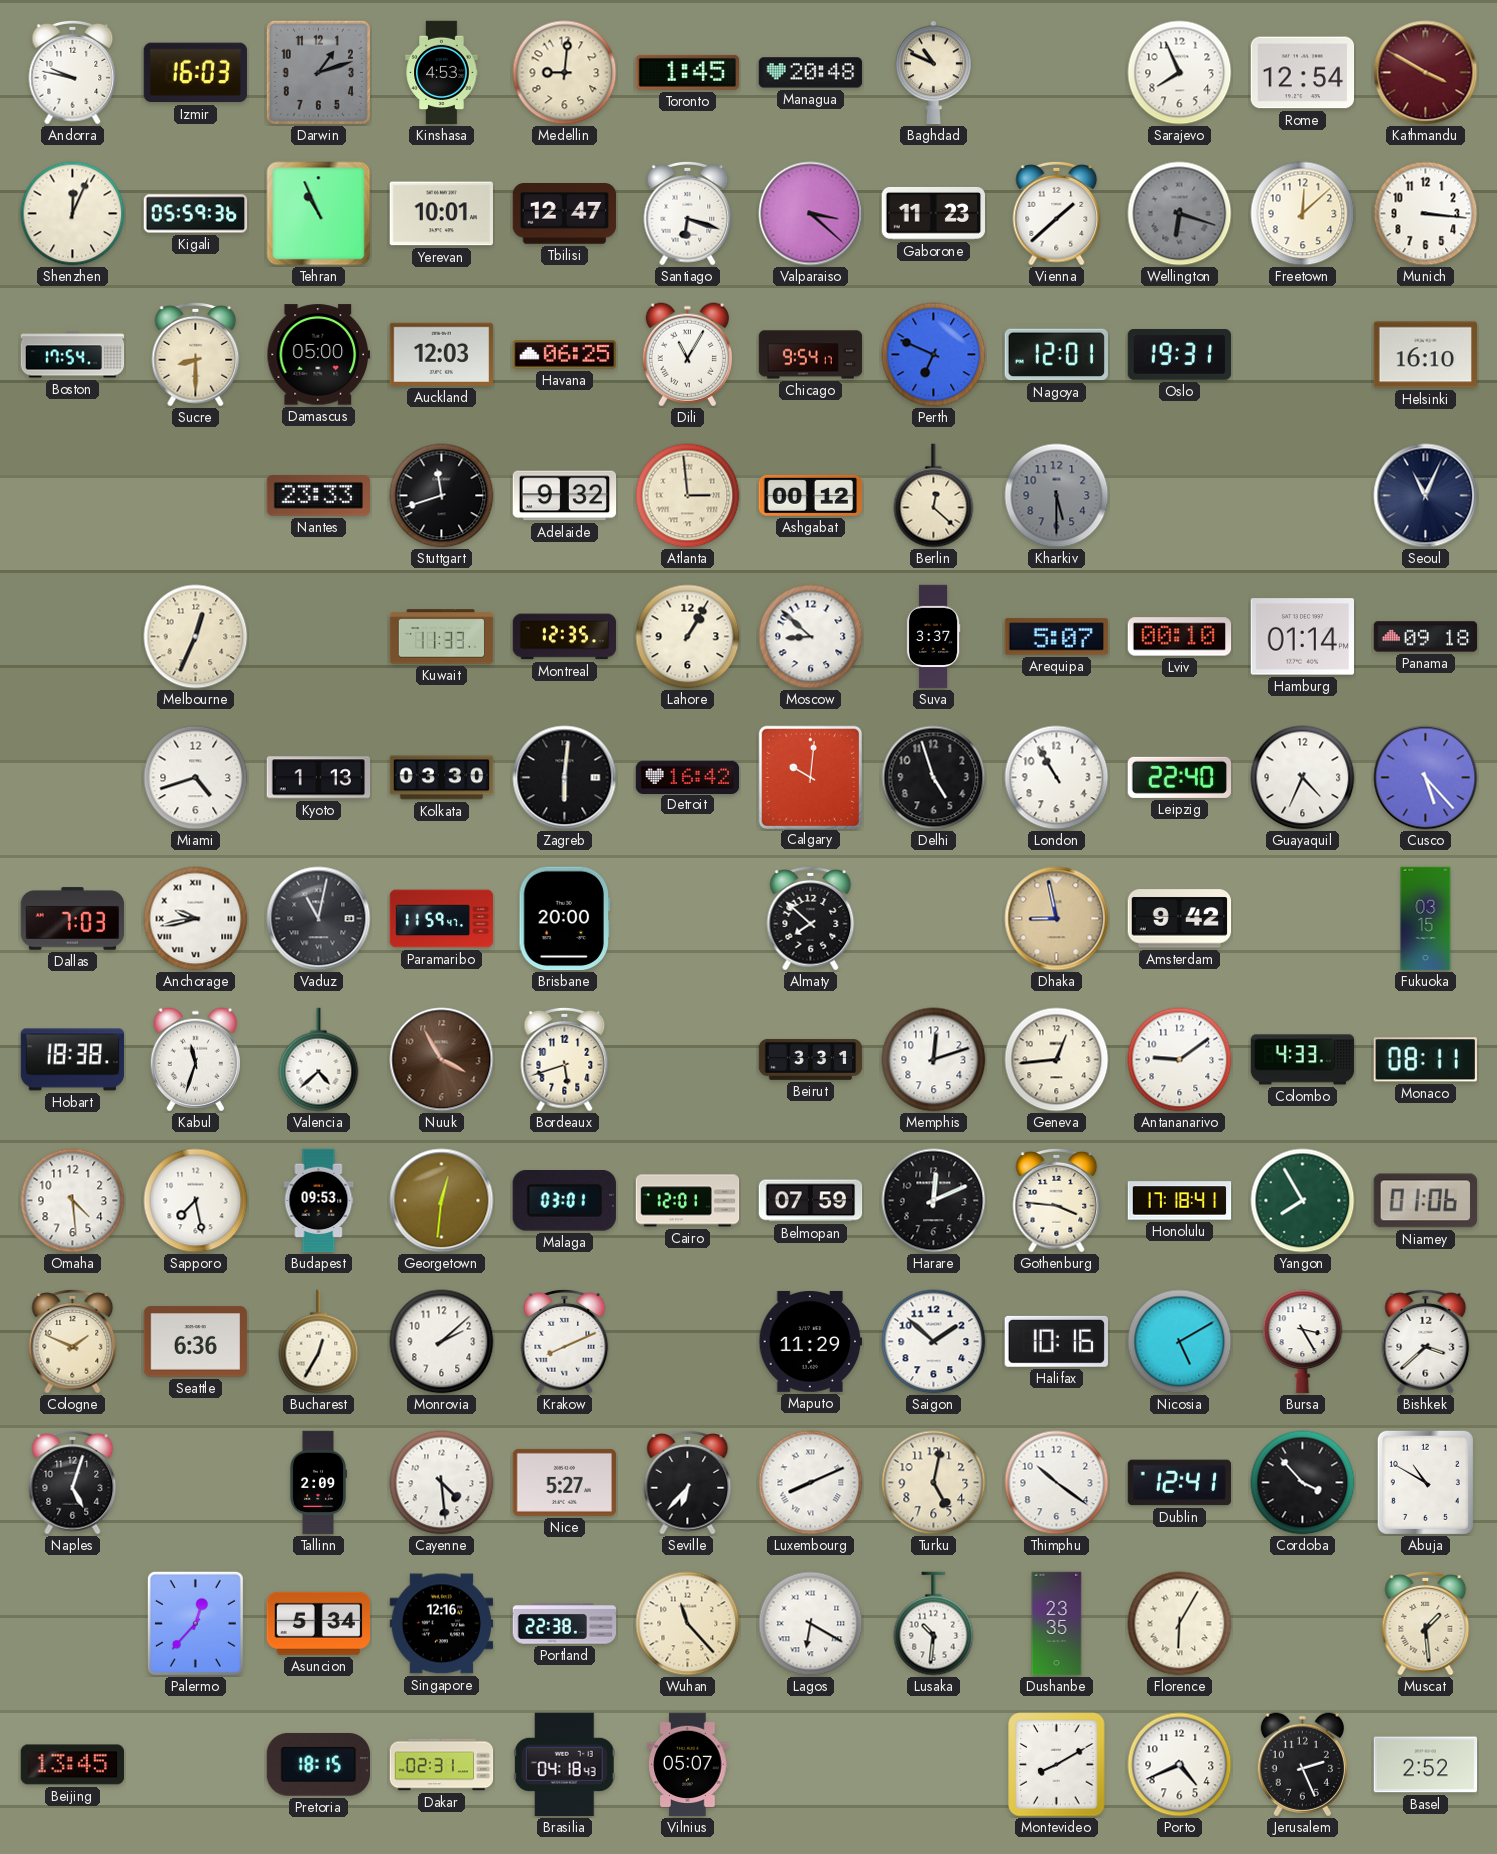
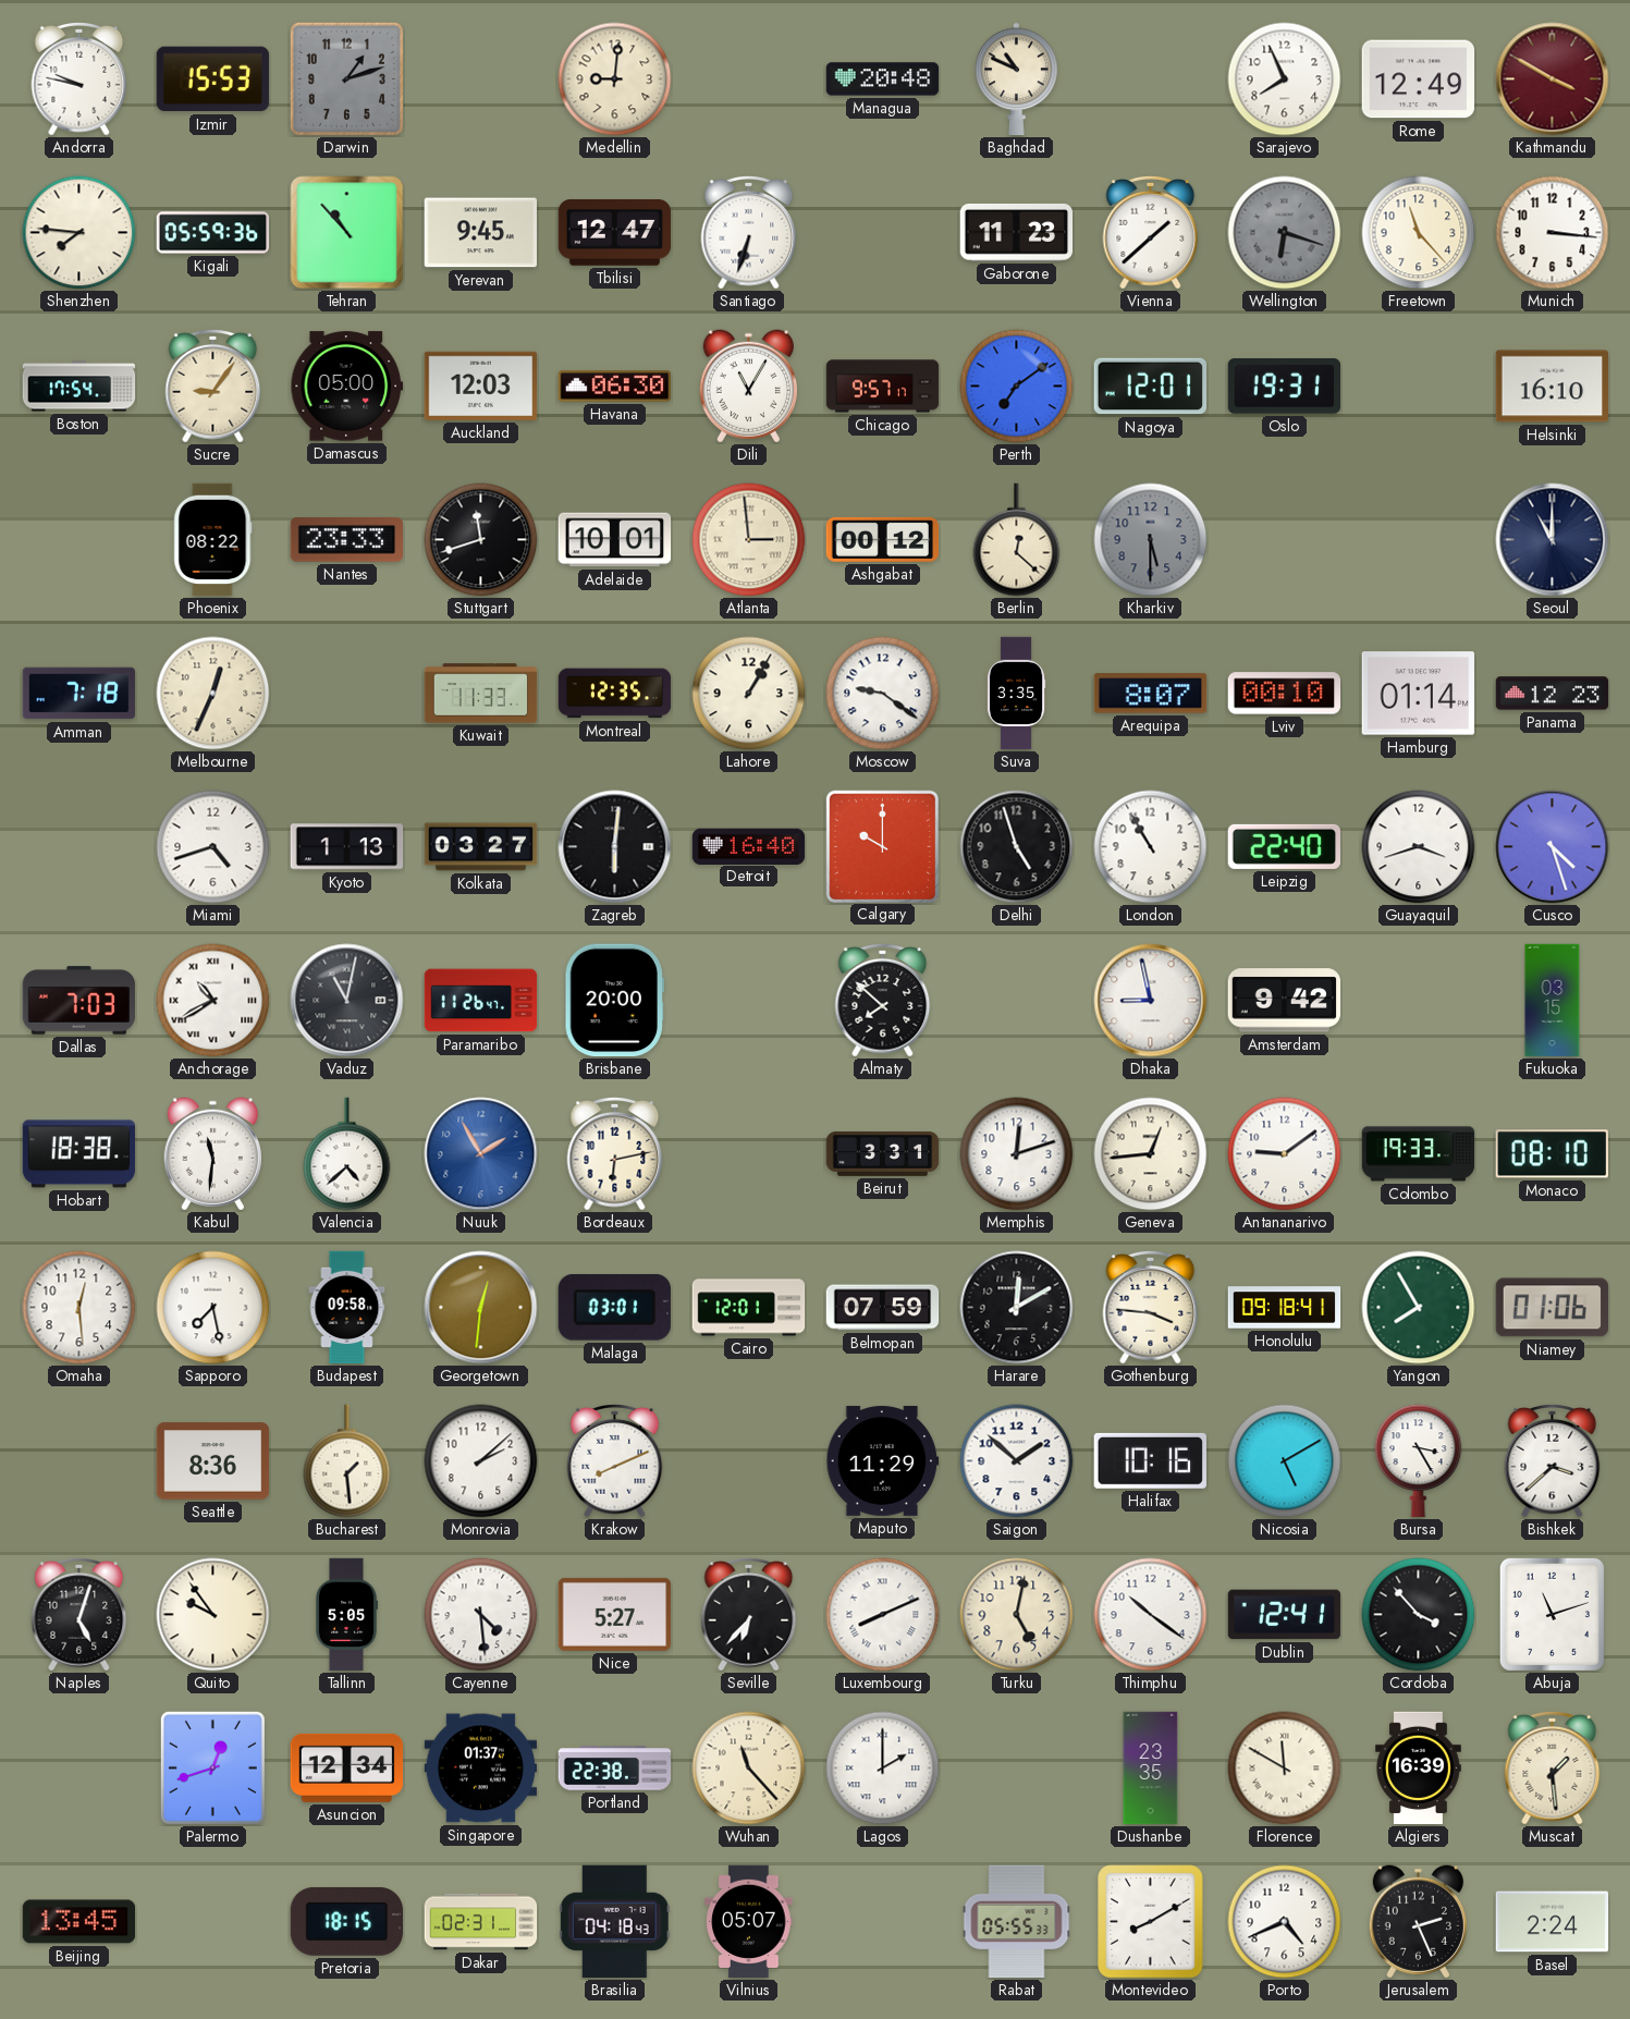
Izmir: 16:03 -> 15:53 (212, 79)
Kinshasa: 4:53 -> none (442, 73)
Toronto: 1:45 -> none (687, 72)
Rome: 12:54 -> 12:49 (1419, 79)
Shenzhen: 12:04 -> 7:46 (79, 233)
Tehran: 10:56 -> 10:53 (347, 233)
Yerevan: 10:01 -> 9:45 (480, 233)
Santiago: 6:18 -> 6:33 (749, 232)
Valparaiso: 3:22 -> none (811, 214)
Freetown: 12:08 -> 11:23 (1419, 233)
Sucre: 8:30 -> 9:06 (213, 386)
Havana: 06:25 -> 06:30 (615, 387)
Chicago: 9:54 -> 9:57 (883, 387)
Perth: 6:49 -> 7:09 (1017, 387)
Phoenix: none -> 08:22 (213, 540)
Adelaide: 9:32 -> 10:01 (615, 540)
Seoul: 11:04 -> 11:00 (1553, 540)
Amman: none -> 7:18 (79, 694)
Moscow: 8:52 -> 9:21 (883, 694)
Suva: 3:37 -> 3:35 (1016, 694)
Arequipa: 5:07 -> 8:07 (1151, 694)
Panama: 09:18 -> 12:23 (1553, 694)
Kolkata: 03:30 -> 03:27 (481, 847)
Detroit: 16:42 -> 16:40 (749, 846)
Calgary: 10:01 -> 10:00 (882, 846)
Guayaquil: 4:34 -> 3:42 (1419, 847)
Cusco: 5:23 -> 4:27 (1553, 847)
Anchorage: 9:43 -> 10:40 (213, 1001)
Paramaribo: 11:59 -> 11:26 (481, 1001)
Dhaka dial: champagne -> white (1151, 1001)
Kabul: 11:33 -> 11:31 (212, 1154)
Nuuk: 3:55 -> 1:55 (481, 1154)
Nuuk dial: brown -> blue (481, 1154)
Bordeaux: 5:42 -> 6:13 (615, 1153)
Colombo: 4:33 -> 19:33 (1419, 1154)
Monaco: 08:11 -> 08:10 (1552, 1154)
Omaha: 4:29 -> 12:29 (79, 1308)
Budapest: 09:53 -> 09:58 (347, 1308)
Harare: 12:11 -> 12:10 (1017, 1308)
Honolulu: 17:18 -> 09:18 (1285, 1308)
Cologne: 1:49 -> none (73, 1341)
Seattle: 6:36 -> 8:36 (213, 1461)
Bucharest: 12:35 -> 1:29 (347, 1461)
Quito: none -> 9:54 (213, 1615)
Tallinn: 2:09 -> 5:05 (345, 1615)
Abuja: 10:50 -> 11:12 (1552, 1614)
Palermo: 12:37 -> 12:42 (212, 1767)
Asuncion: 5:34 -> 12:34 (347, 1767)
Singapore: 12:16 -> 01:37 (481, 1769)
Lagos: 6:20 -> 2:00 (883, 1769)
Lusaka: 10:31 -> none (934, 1624)
Florence: 6:05 -> 11:50 (1285, 1769)
Algiers: none -> 16:39 (1419, 1769)
Rabat: none -> 05:55 (1017, 1922)
Basel: 2:52 -> 2:24 (1553, 1922)
